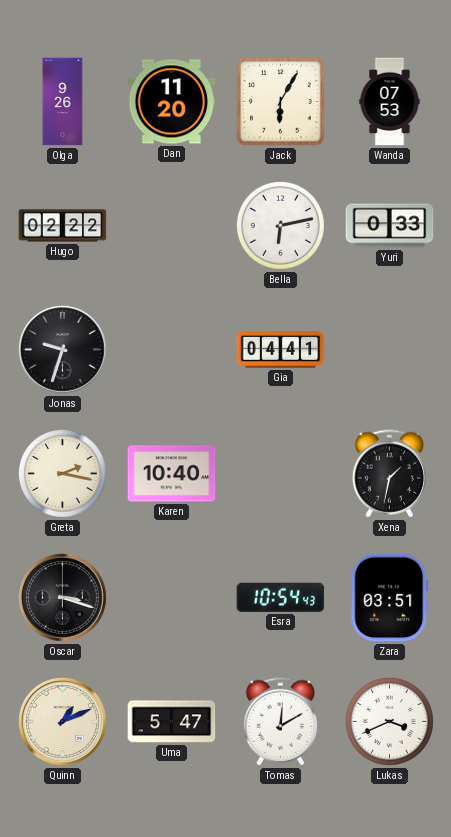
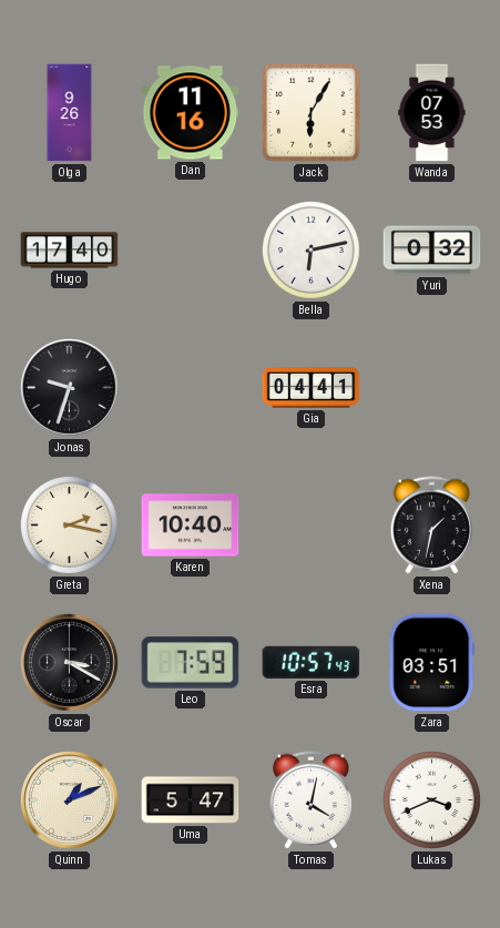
Dan: 11:20 -> 11:16 (191, 113)
Hugo: 02:22 -> 17:40 (70, 251)
Yuri: 0:33 -> 0:32 (432, 251)
Oscar: 3:18 -> 3:20 (70, 663)
Leo: none -> 7:59 (191, 663)
Esra: 10:54 -> 10:57 (312, 662)
Tomas: 12:10 -> 4:02 (310, 800)
